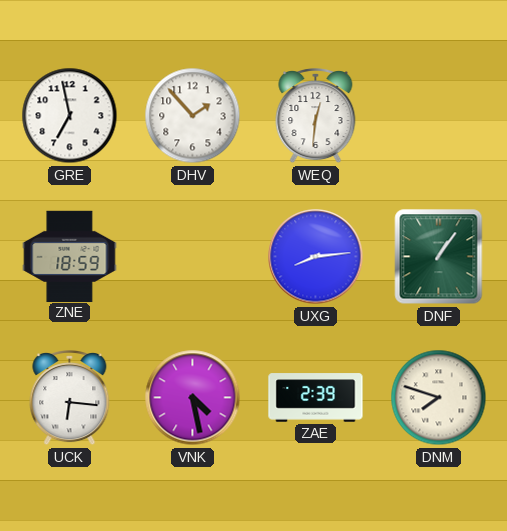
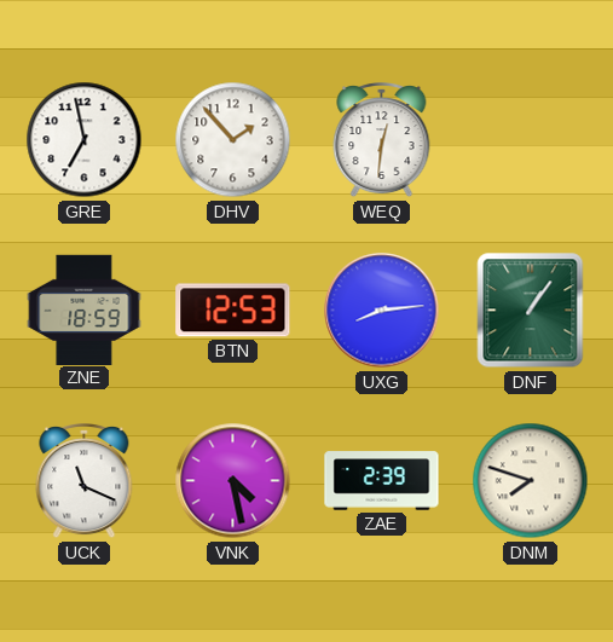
BTN: none -> 12:53 (233, 311)
UCK: 6:16 -> 11:19 (85, 482)
